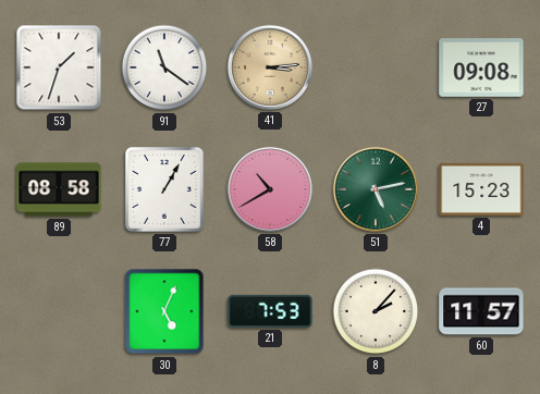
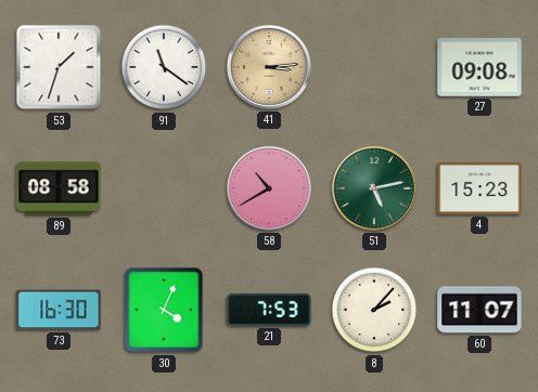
77: 1:05 -> none (165, 190)
73: none -> 16:30 (59, 310)
30: 5:04 -> 4:04 (164, 310)
60: 11:57 -> 11:07 (479, 310)
